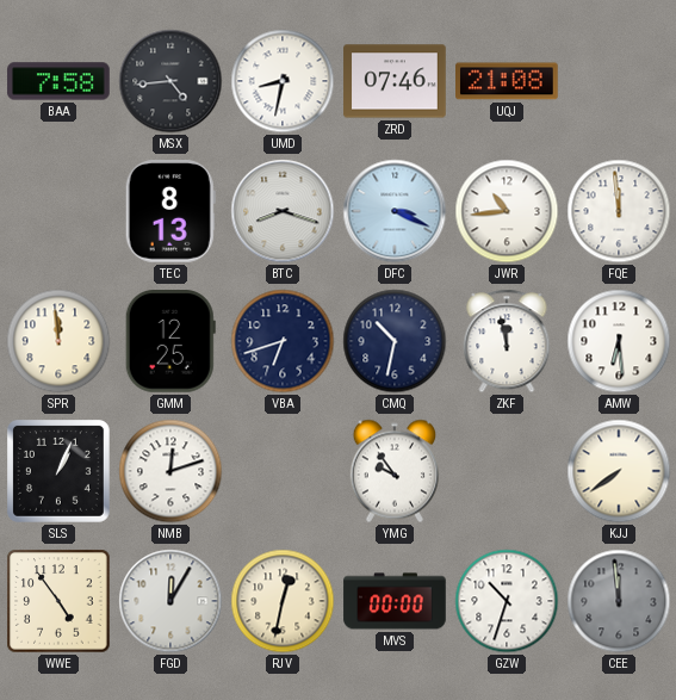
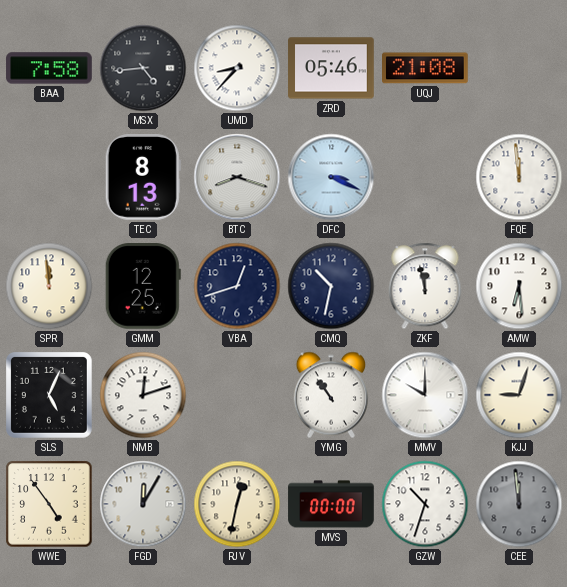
UMD: 8:32 -> 8:37 (237, 68)
ZRD: 07:46 -> 05:46 (331, 68)
JWR: 10:44 -> none (507, 211)
VBA: 6:42 -> 12:42 (237, 286)
SLS: 1:04 -> 5:04 (50, 396)
YMG: 9:54 -> 10:54 (331, 395)
MMV: none -> 10:00 (425, 395)
KJJ: 7:39 -> 9:03 (519, 395)
